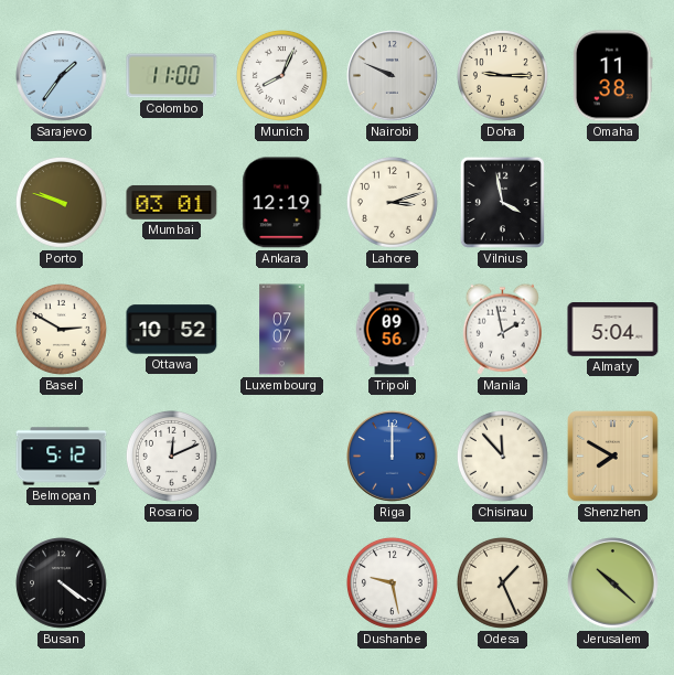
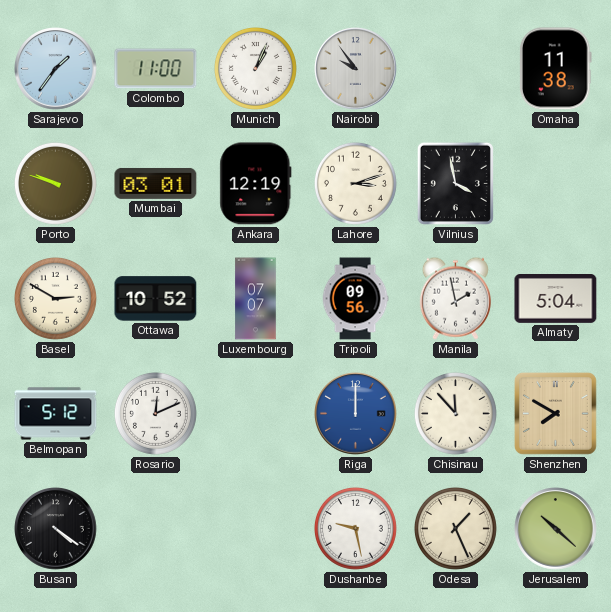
Munich: 8:04 -> 1:04 (255, 68)
Nairobi: 9:49 -> 9:54 (356, 69)
Doha: 9:15 -> none (502, 75)
